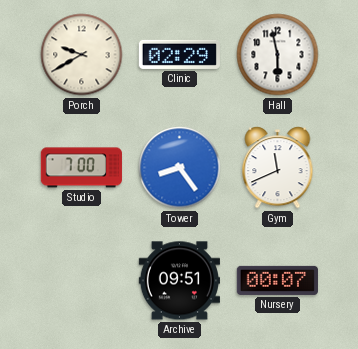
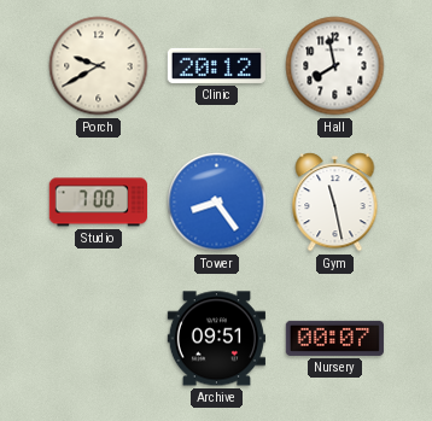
Clinic: 02:29 -> 20:12 (216, 65)
Hall: 5:58 -> 7:58 (335, 66)
Gym: 11:41 -> 11:28 (335, 203)
